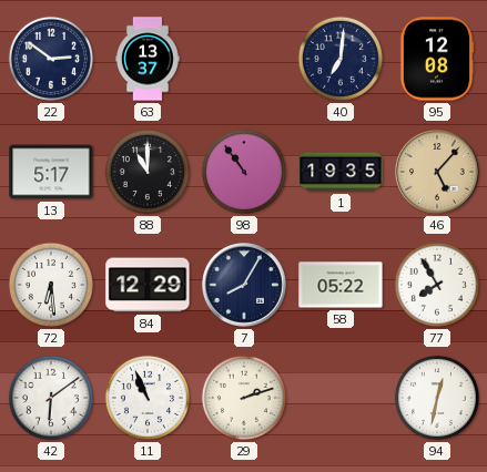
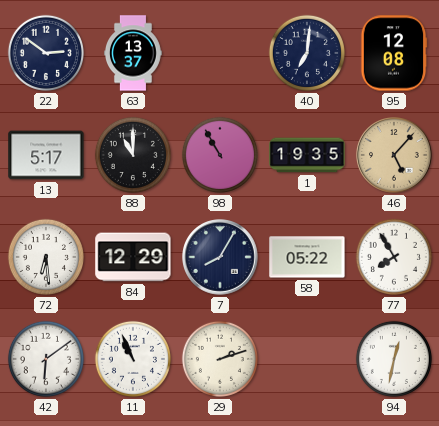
98: 10:54 -> 10:55 (220, 155)
